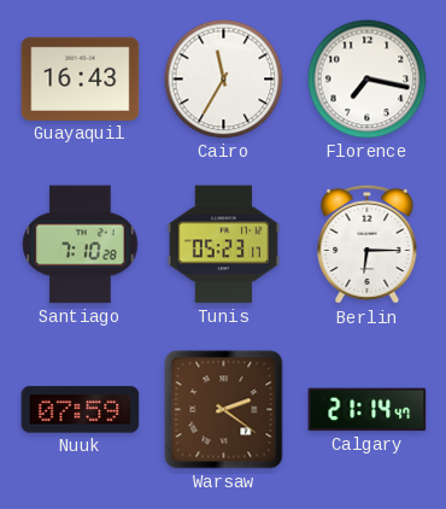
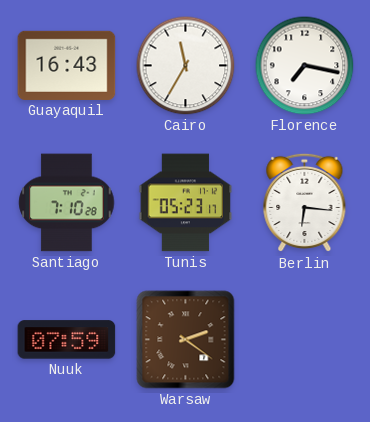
Berlin: 6:15 -> 6:16 (305, 203)
Calgary: 21:14 -> none (368, 410)
